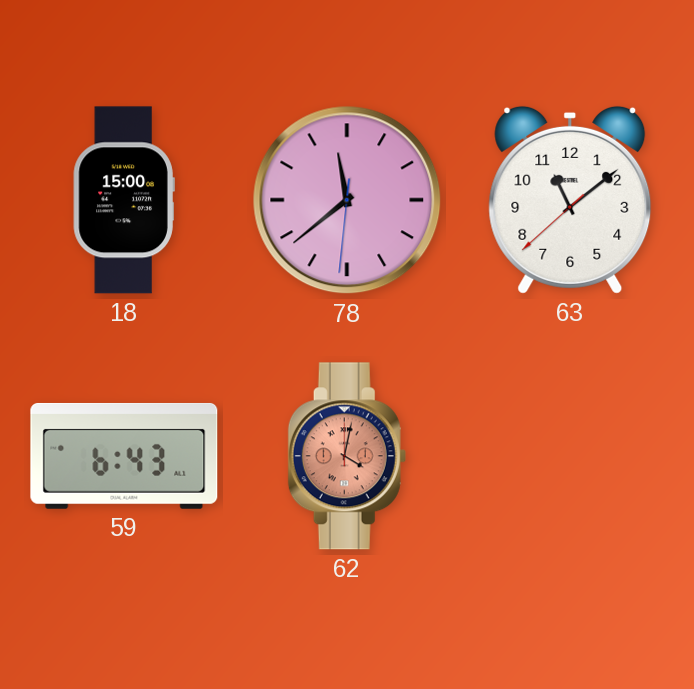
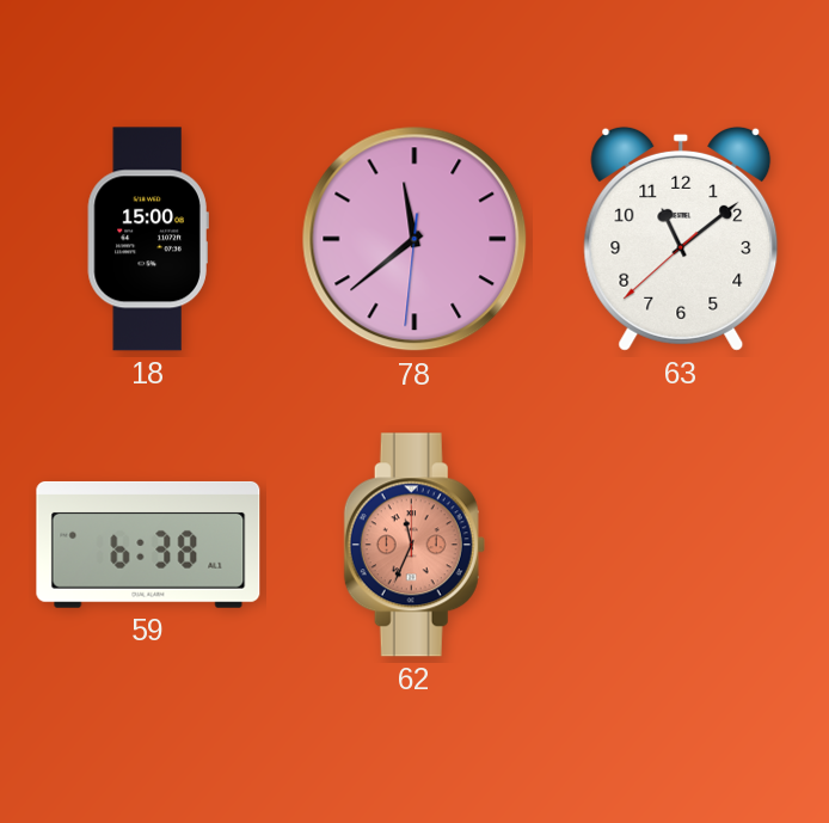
59: 6:43 -> 6:38 (148, 545)
62: 4:02 -> 11:34 (414, 545)
